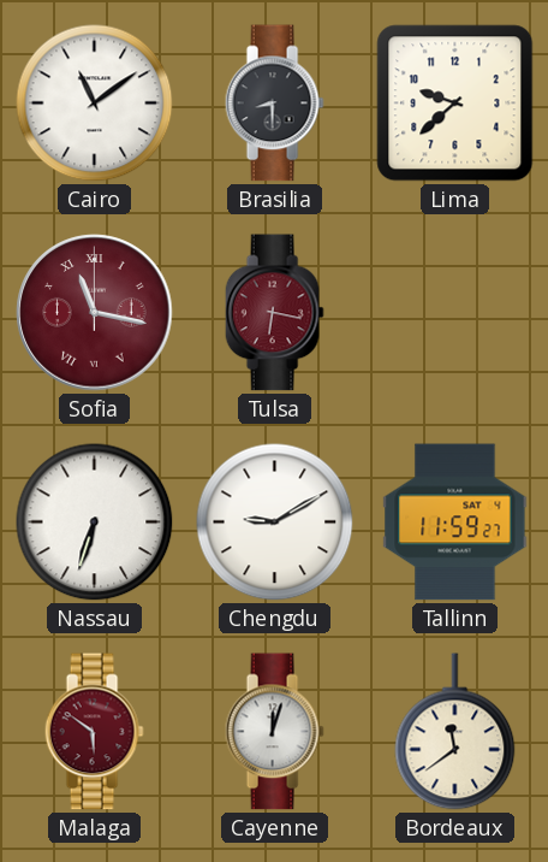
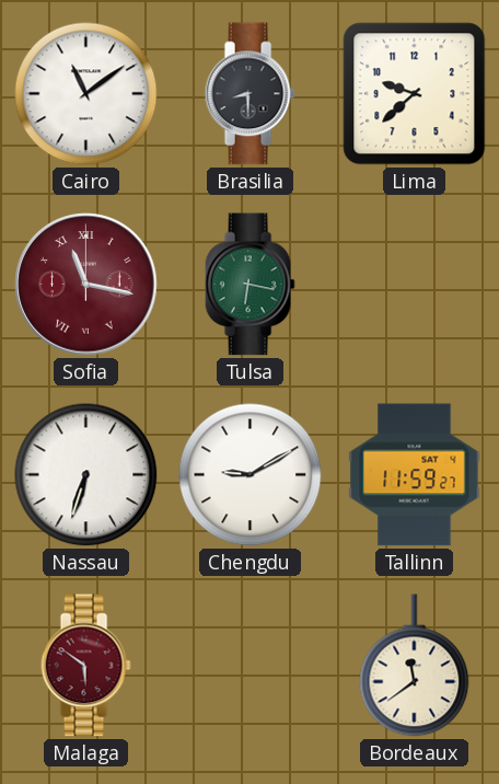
Tulsa dial: burgundy -> green (249, 285)
Cayenne: 12:03 -> none (274, 732)
